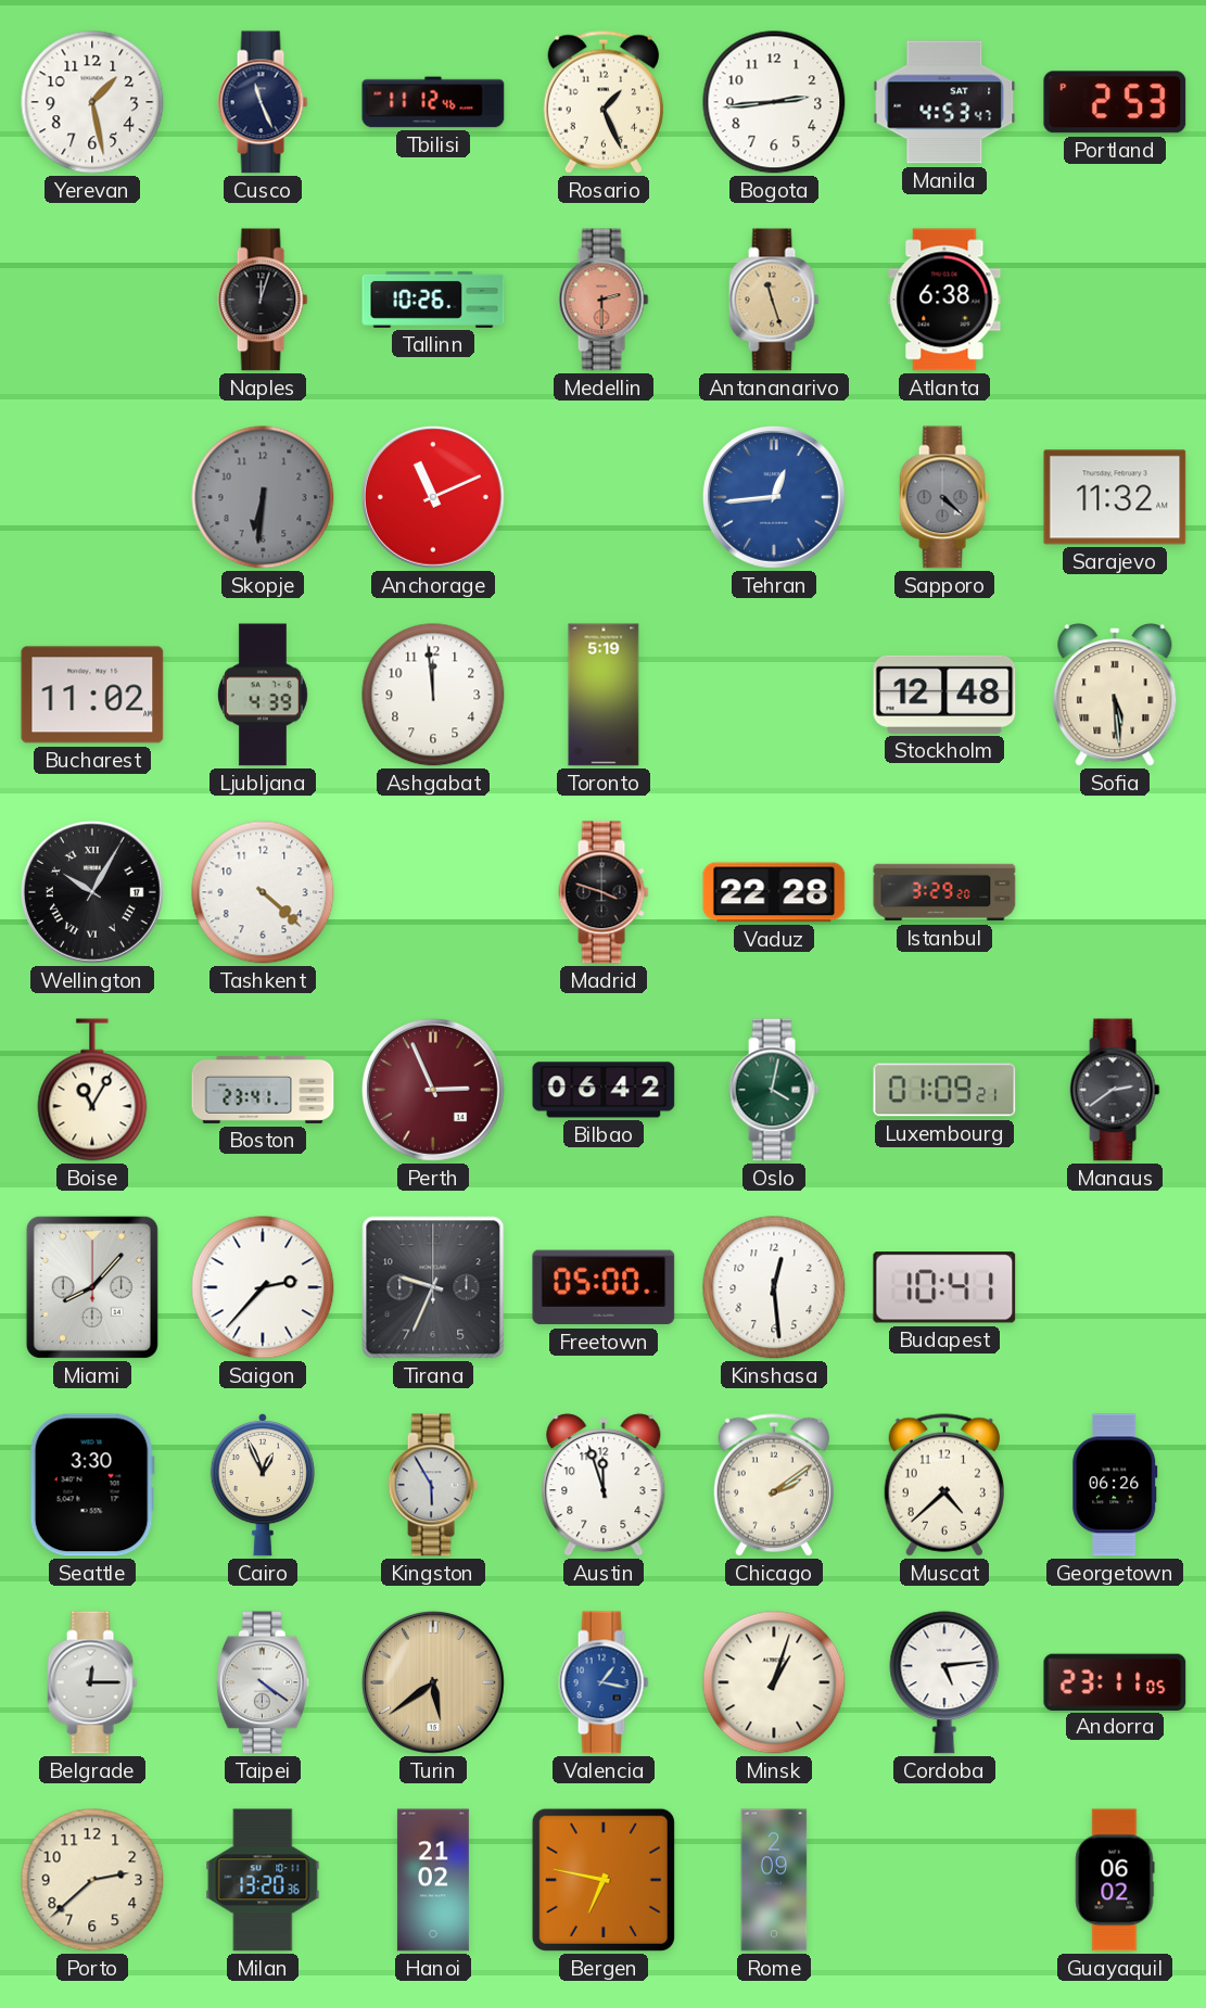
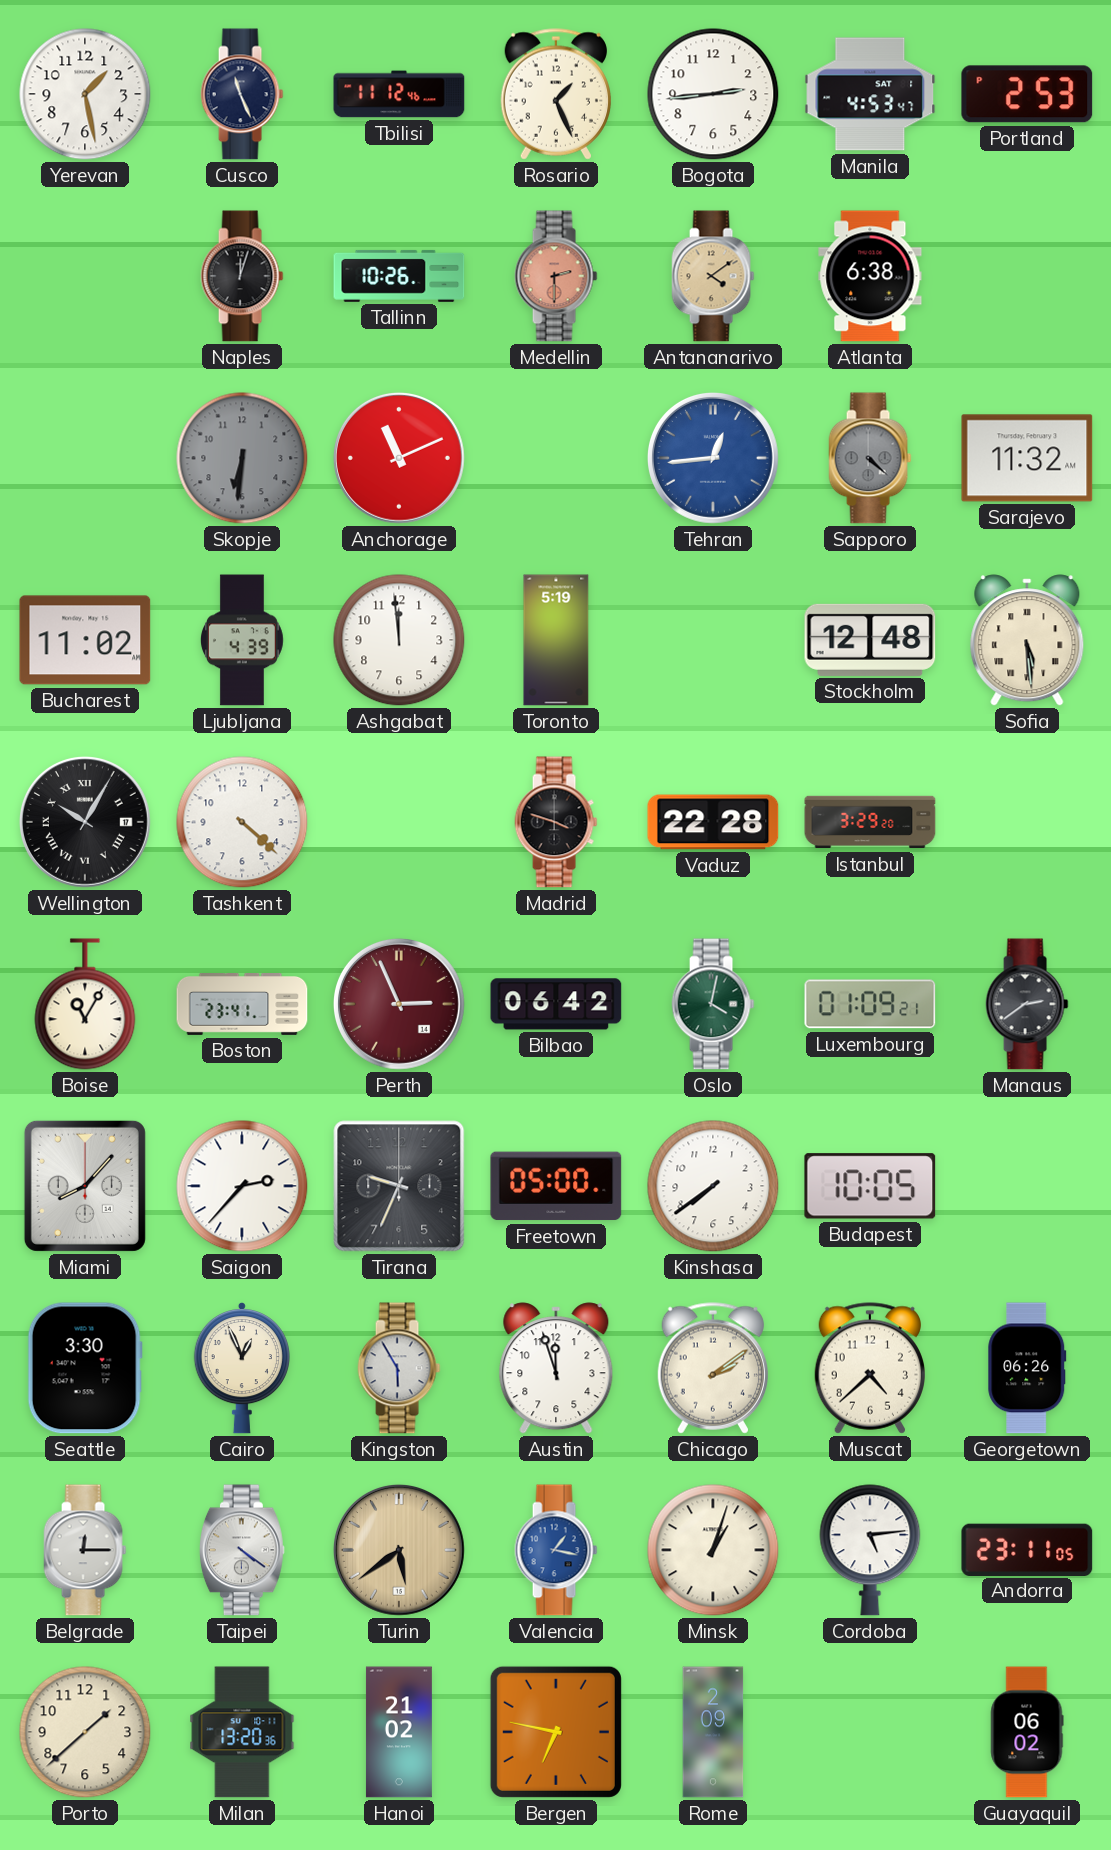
Antananarivo: 11:27 -> 4:09 (713, 276)
Kinshasa: 12:29 -> 7:39 (713, 1186)
Budapest: 10:41 -> 10:05 (870, 1186)
Porto: 2:38 -> 1:38 (85, 1732)
